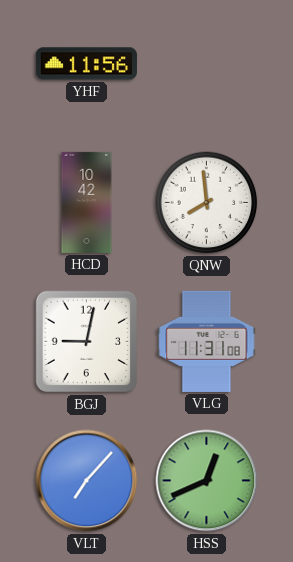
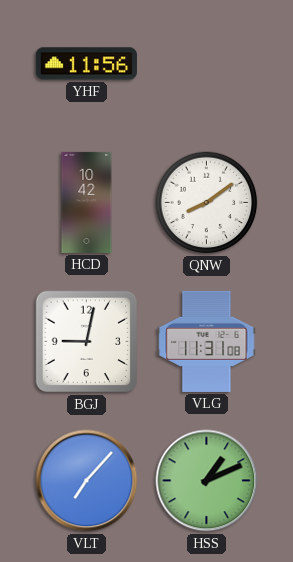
QNW: 7:59 -> 8:09 (207, 203)
HSS: 12:41 -> 1:11 (207, 481)
